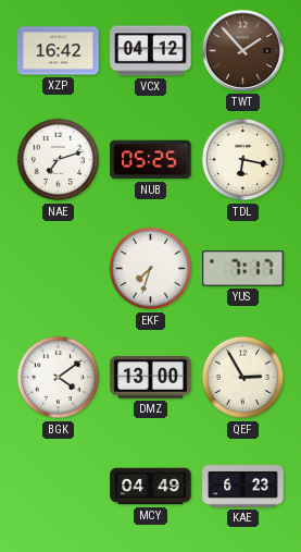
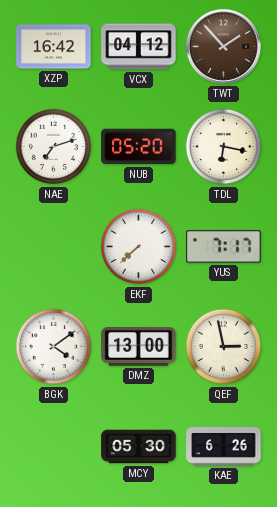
NUB: 05:25 -> 05:20 (139, 147)
EKF: 7:33 -> 7:38 (139, 247)
QEF: 2:55 -> 2:58 (224, 347)
MCY: 04:49 -> 05:30 (139, 447)
KAE: 6:23 -> 6:26 (224, 447)
